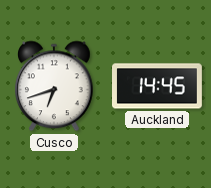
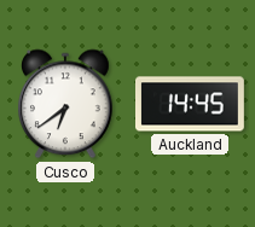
Cusco: 6:42 -> 6:39 (66, 104)
